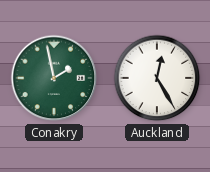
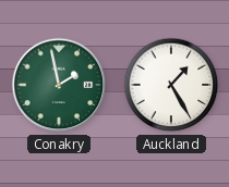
Auckland: 12:25 -> 1:25 (171, 85)
